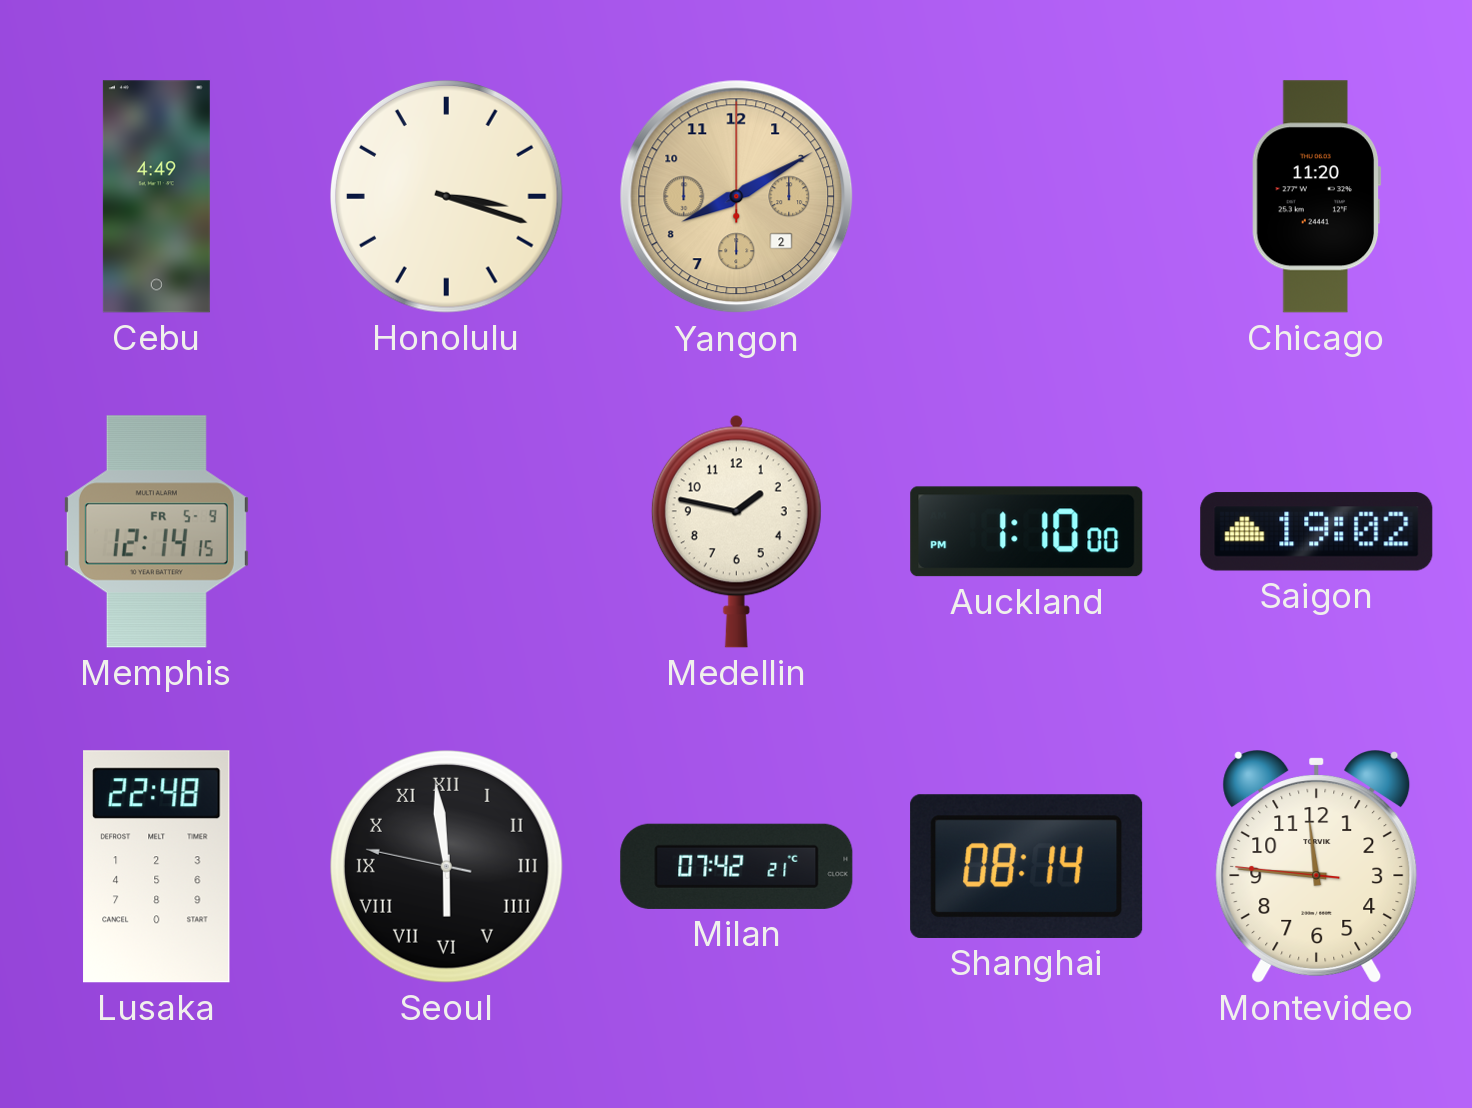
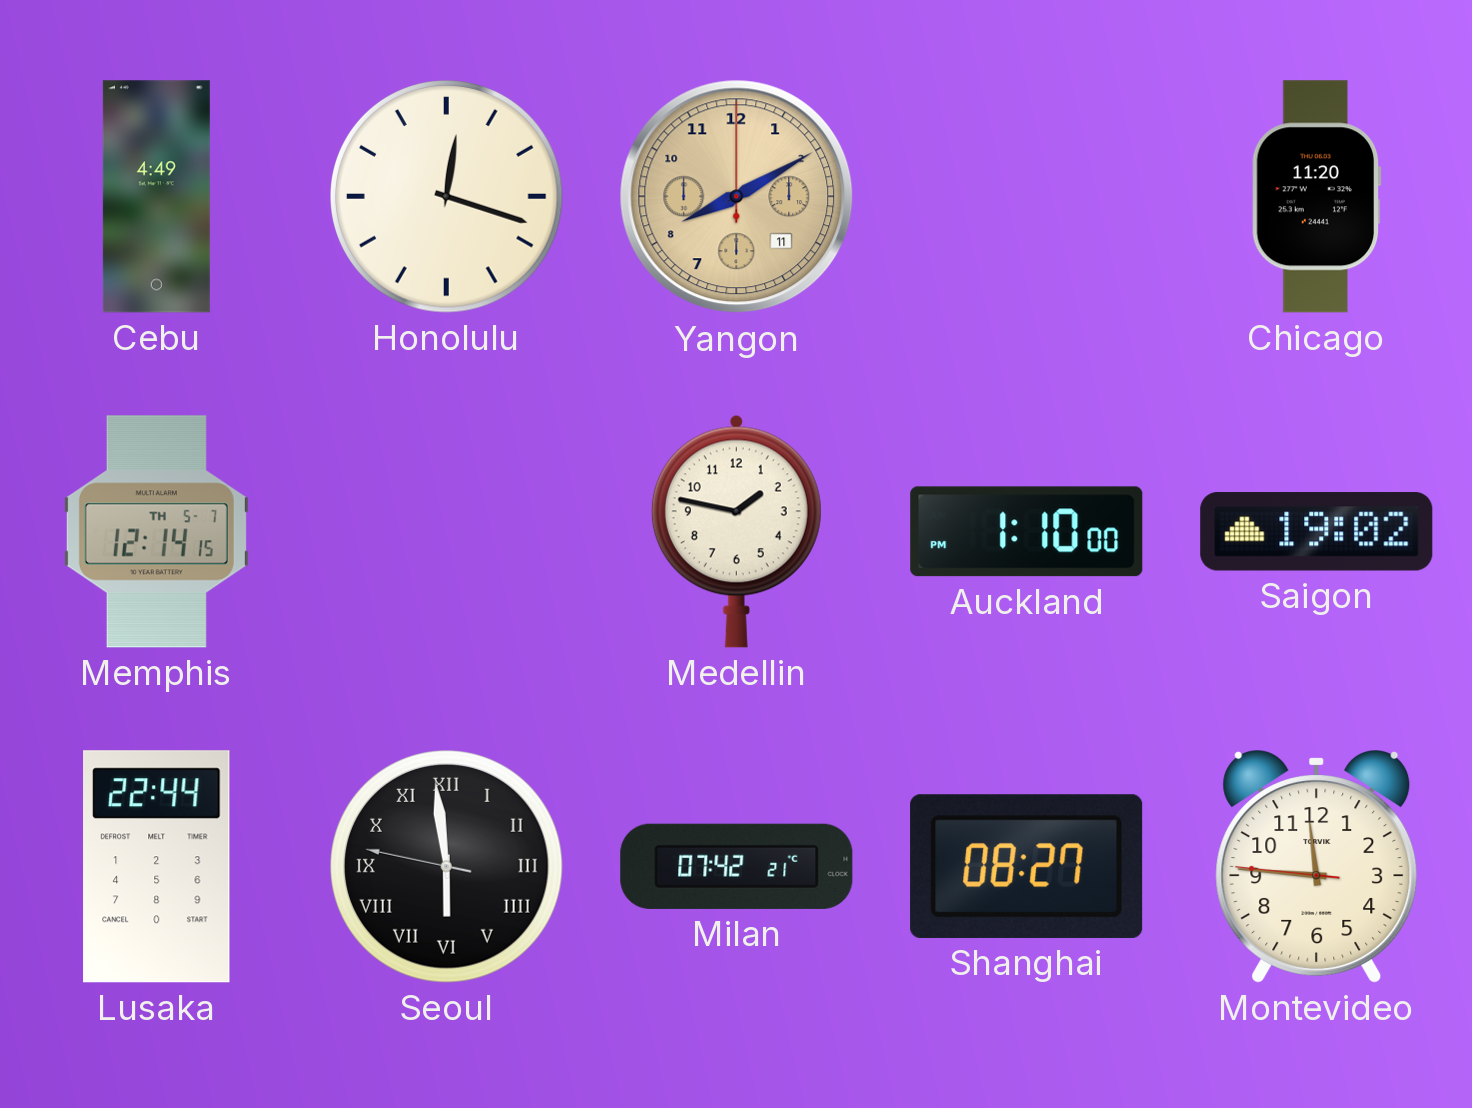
Honolulu: 3:18 -> 12:18 (447, 197)
Yangon date: 2 -> 11 (737, 197)
Memphis date: FR 5-9 -> TH 5-7 (156, 532)
Lusaka: 22:48 -> 22:44 (157, 867)
Shanghai: 08:14 -> 08:27 (1027, 866)
